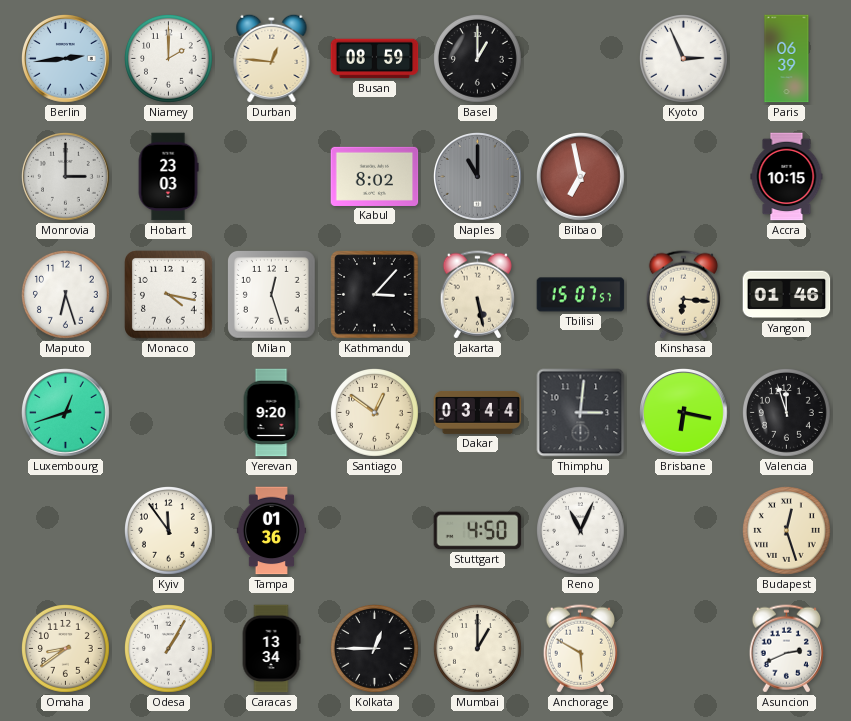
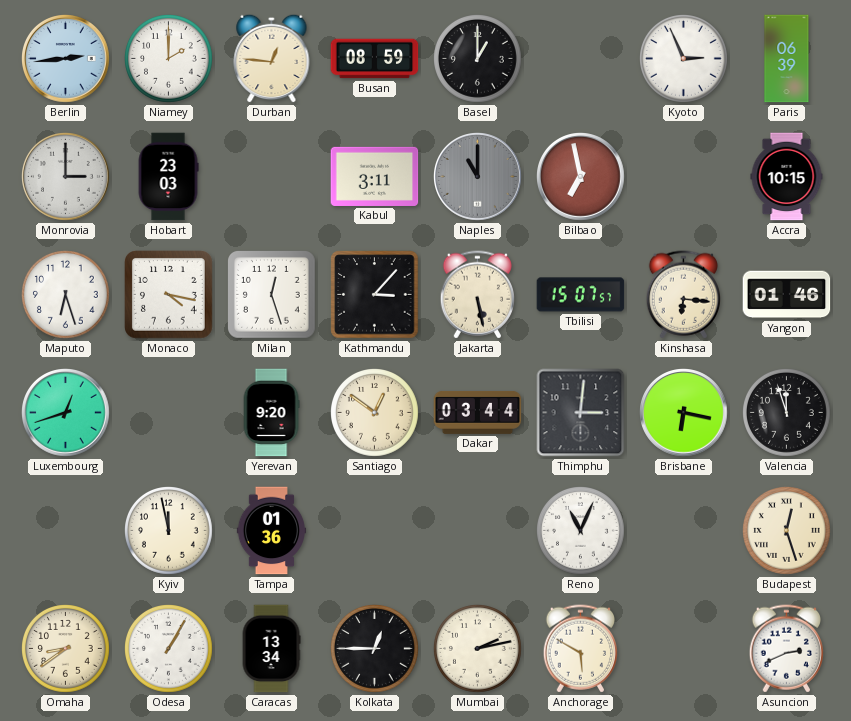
Kabul: 8:02 -> 3:11 (375, 176)
Kyiv: 11:54 -> 11:58 (169, 531)
Stuttgart: 4:50 -> none (478, 531)
Mumbai: 1:00 -> 2:13 (478, 649)
